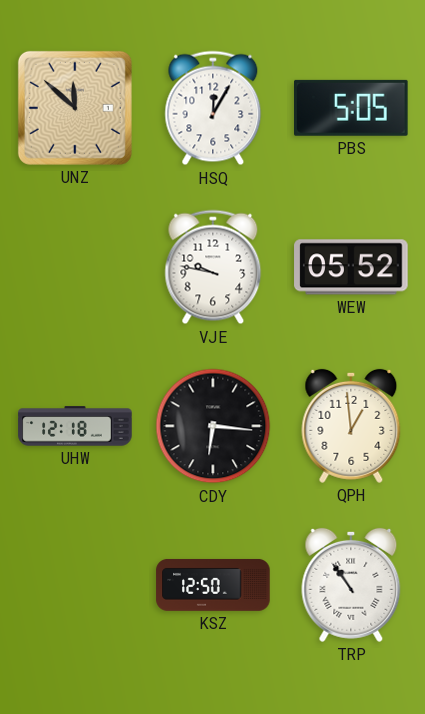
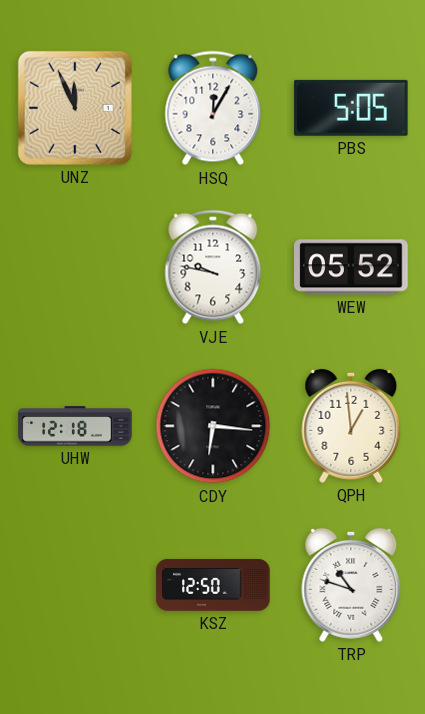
UNZ: 11:52 -> 11:56 (75, 108)
TRP: 10:54 -> 10:48 (351, 585)
